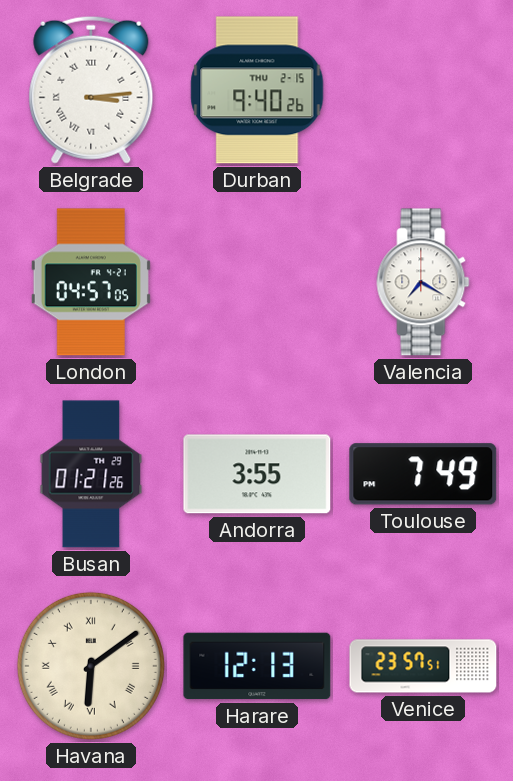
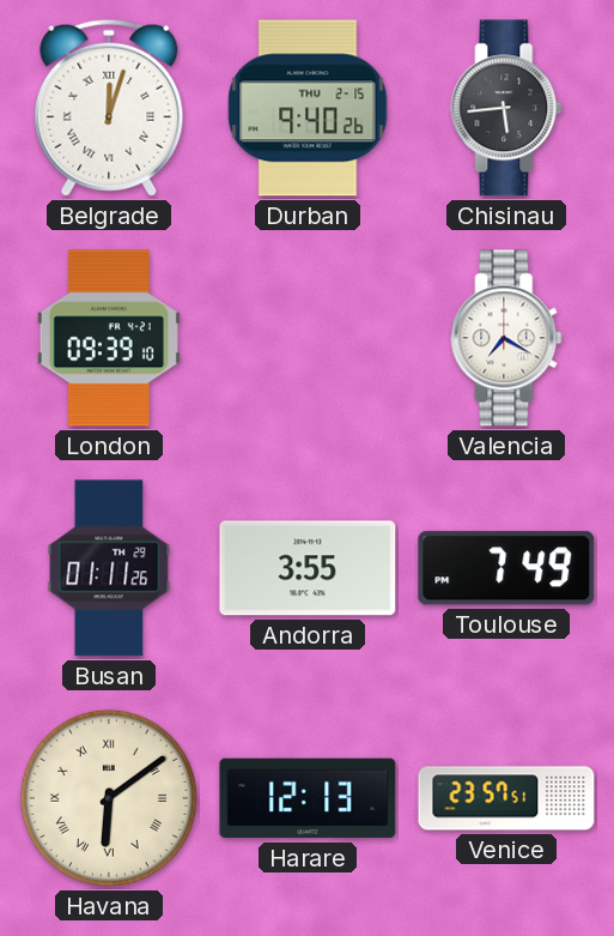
Belgrade: 3:14 -> 12:03 (109, 108)
Chisinau: none -> 5:44 (506, 108)
London: 04:57 -> 09:39 (109, 338)
Busan: 01:21 -> 01:11 (109, 568)
